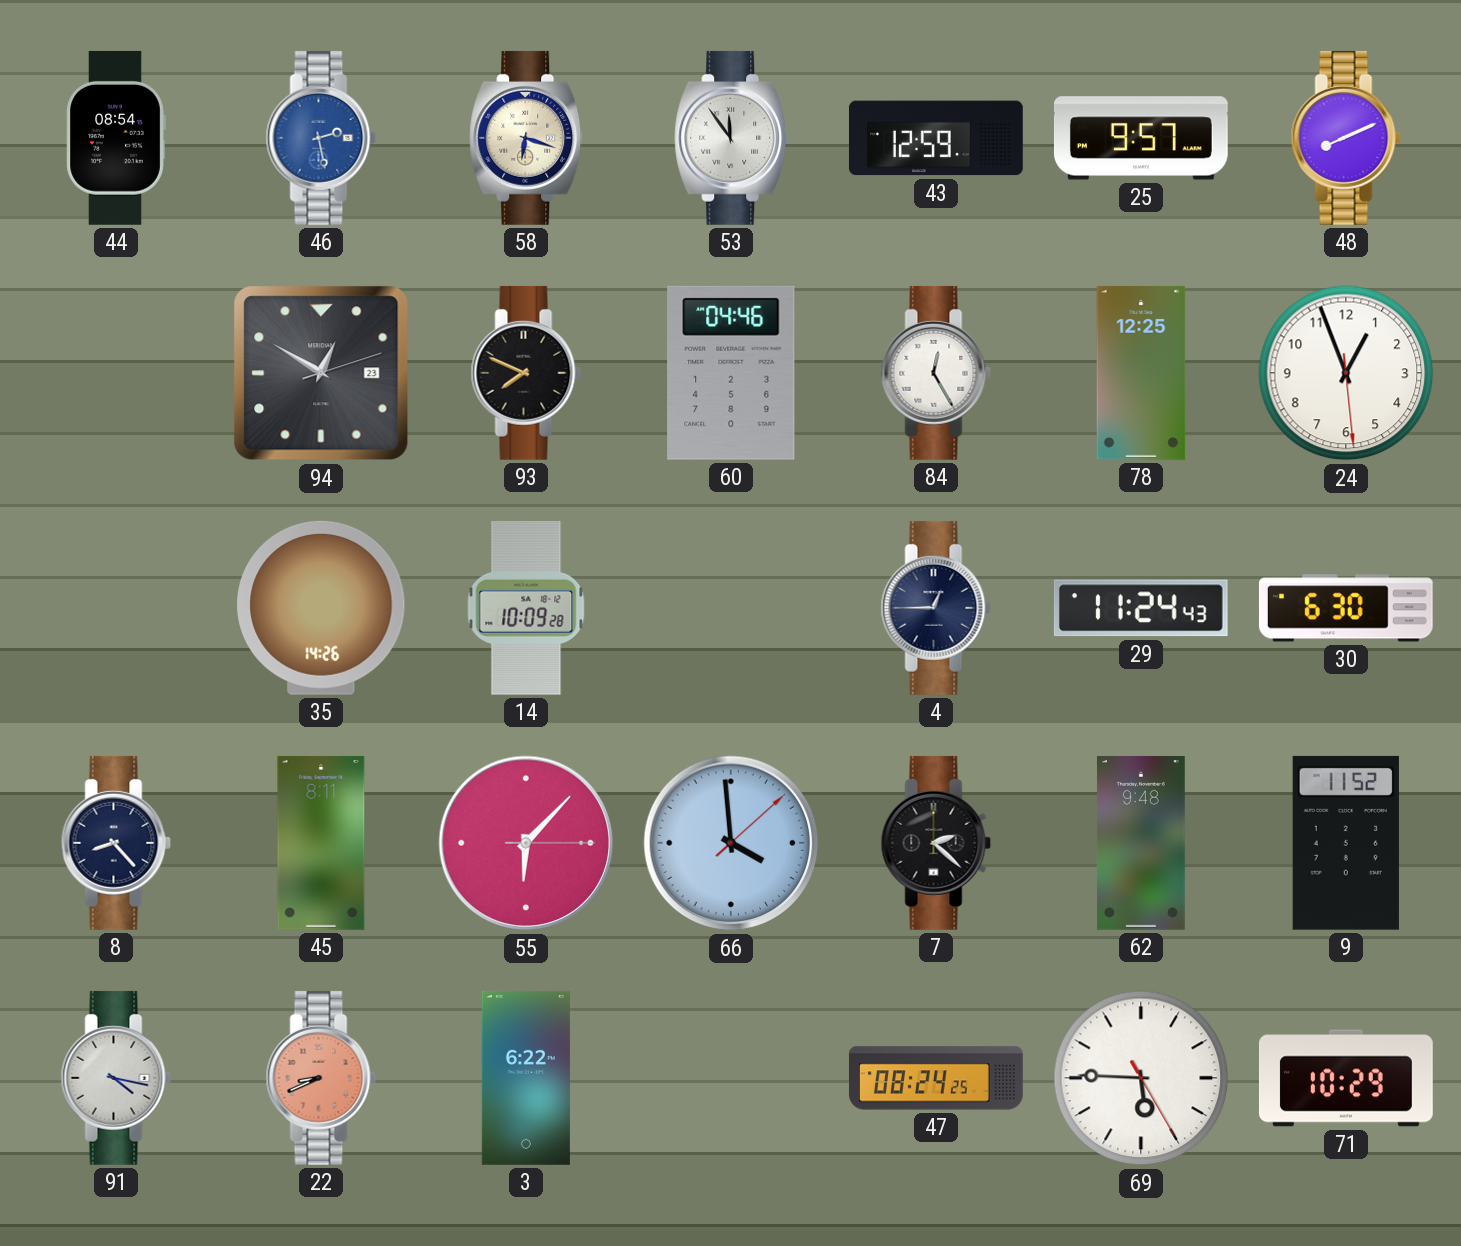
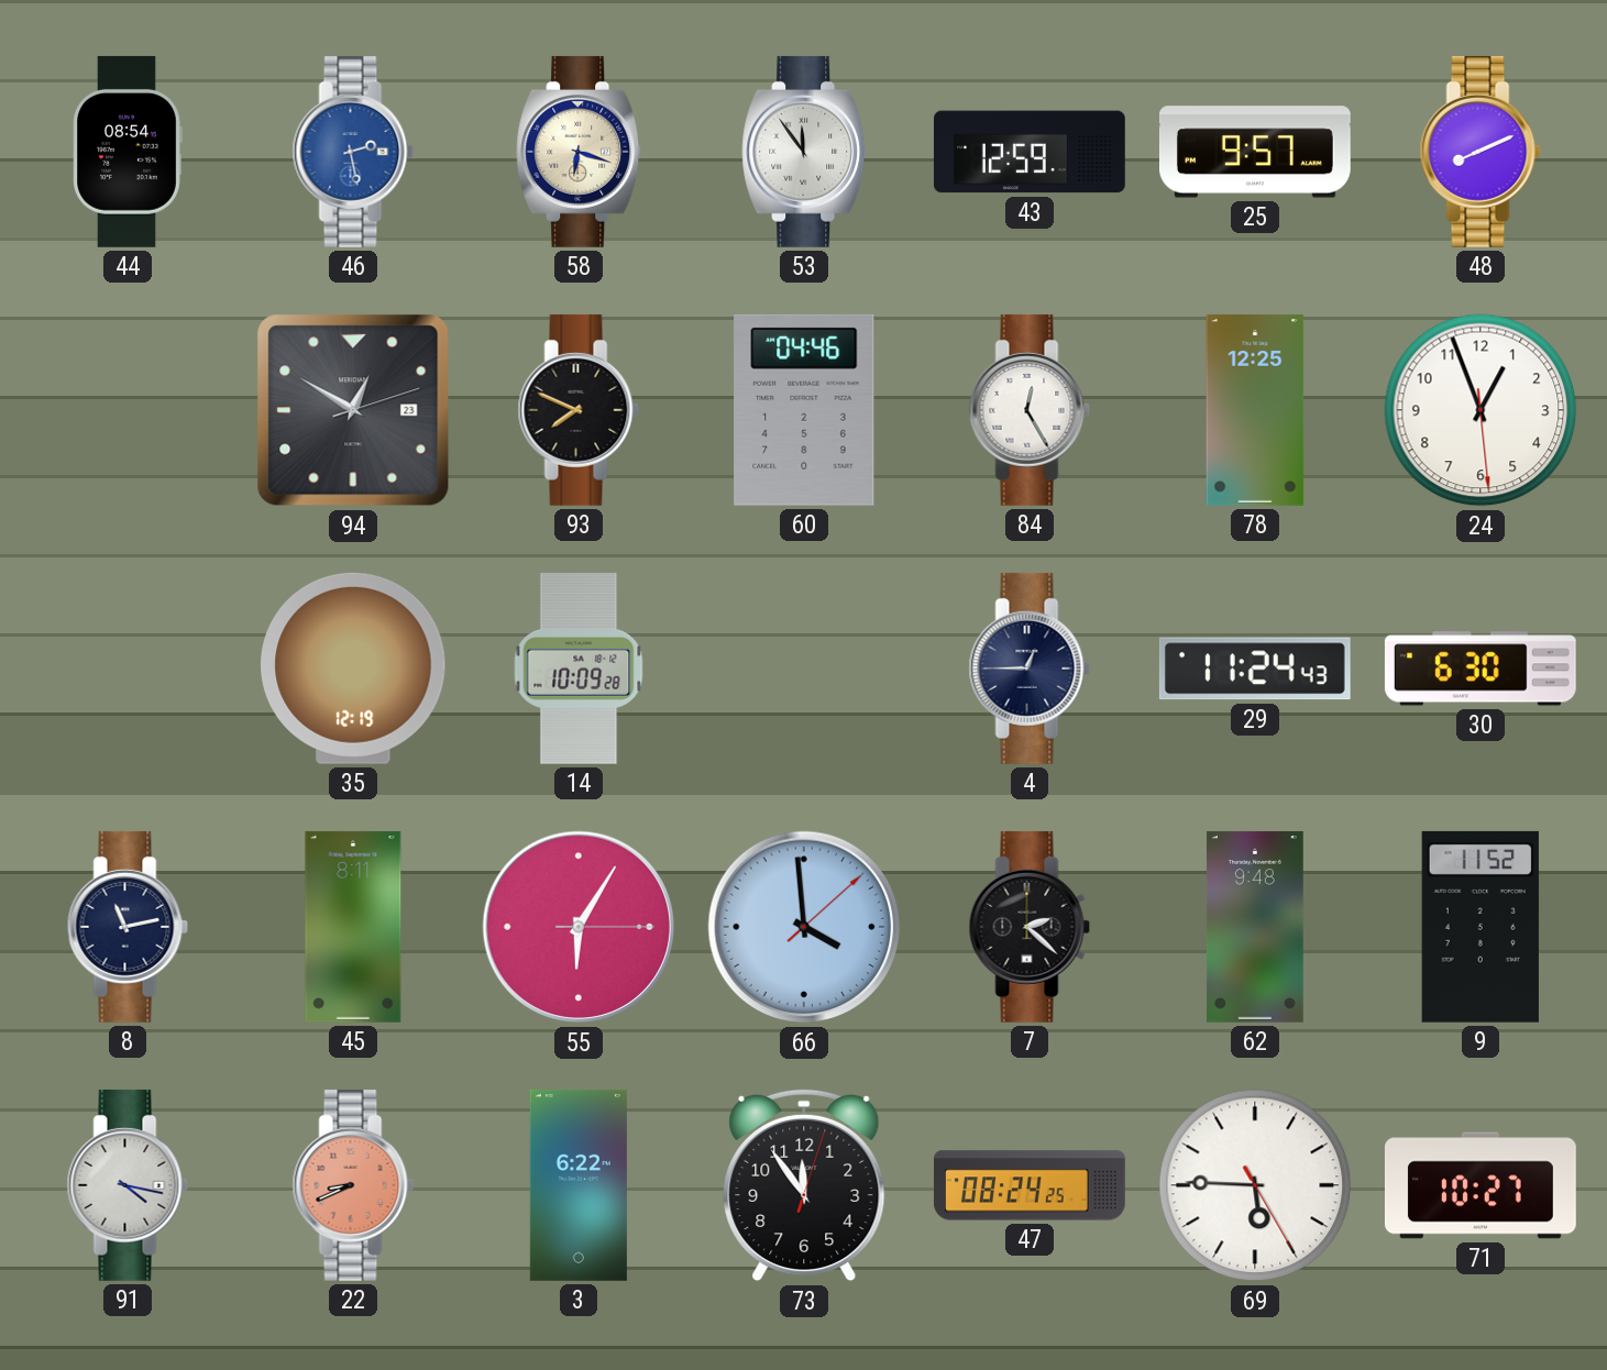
35: 14:26 -> 12:19 (353, 669)
8: 8:23 -> 11:13 (128, 927)
55: 6:07 -> 6:05 (579, 927)
73: none -> 11:54 (804, 1185)
71: 10:29 -> 10:27 (1481, 1185)
